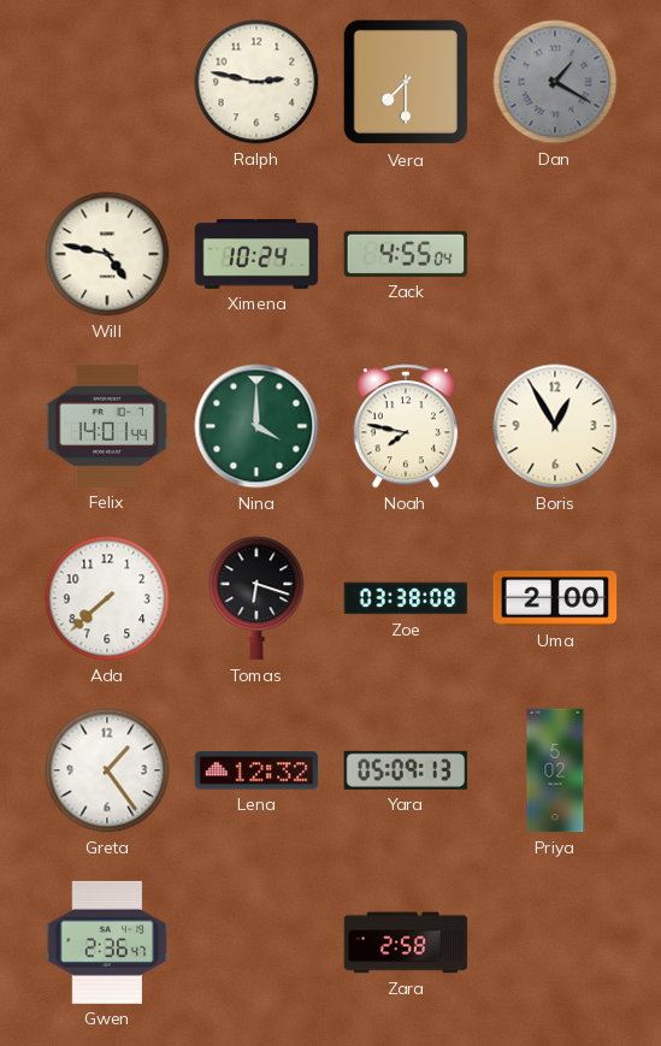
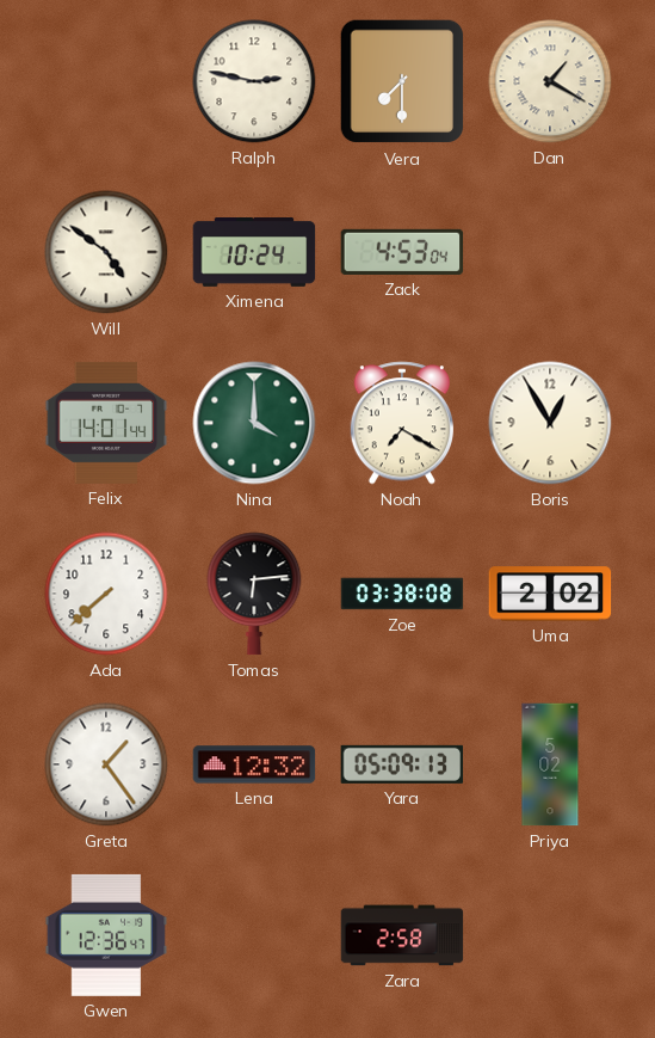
Dan dial: grey -> cream (550, 81)
Will: 4:47 -> 4:51 (106, 252)
Zack: 4:55 -> 4:53 (402, 252)
Noah: 7:47 -> 7:20 (401, 423)
Tomas: 6:18 -> 6:14 (254, 594)
Uma: 2:00 -> 2:02 (550, 594)
Gwen: 2:36 -> 12:36 (106, 935)
